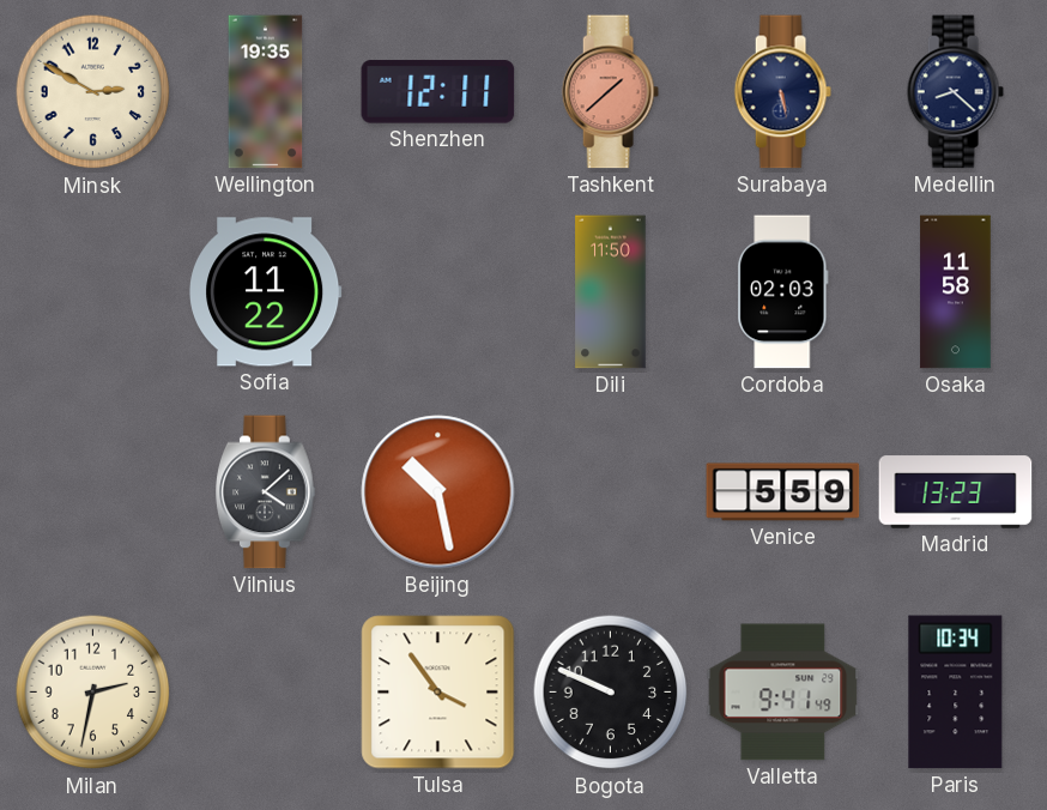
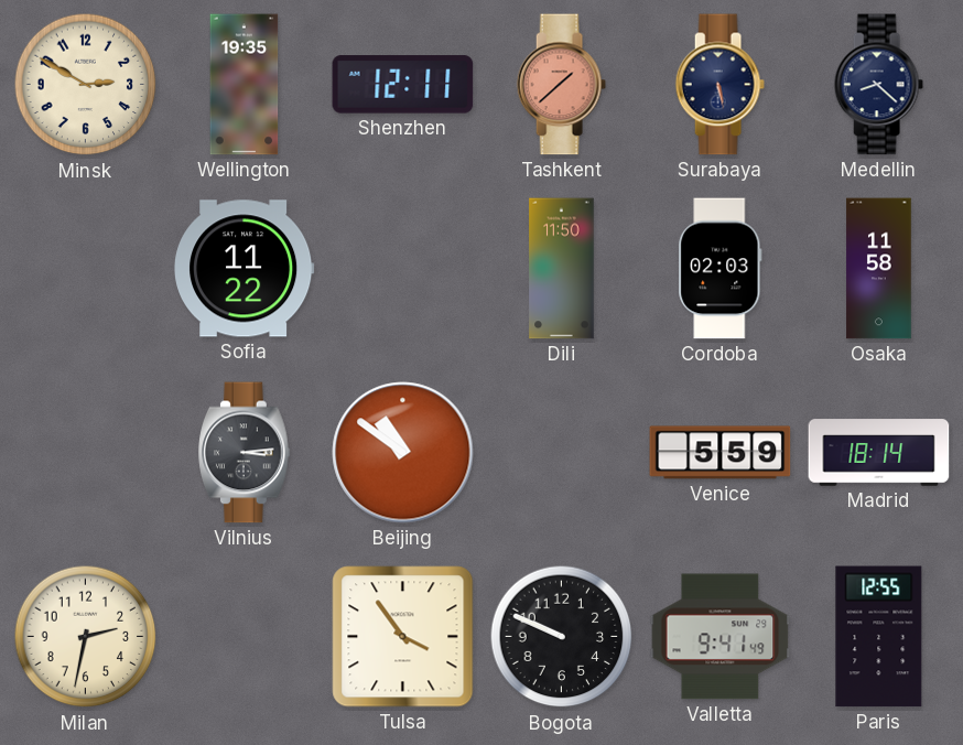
Vilnius: 4:08 -> 3:14 (245, 453)
Beijing: 10:28 -> 10:51 (403, 453)
Madrid: 13:23 -> 18:14 (879, 453)
Paris: 10:34 -> 12:55 (879, 637)
